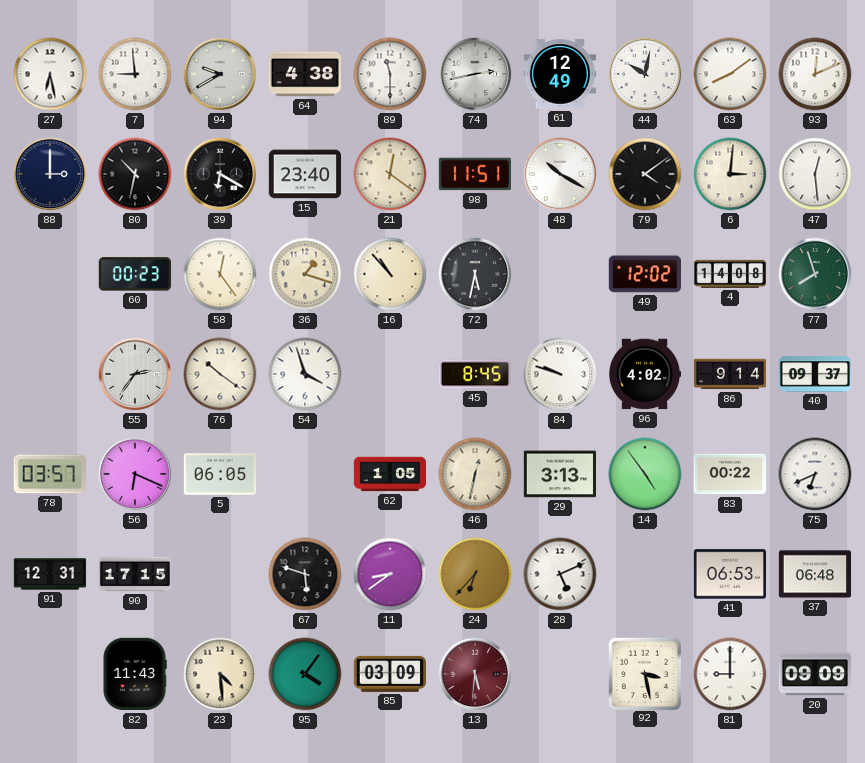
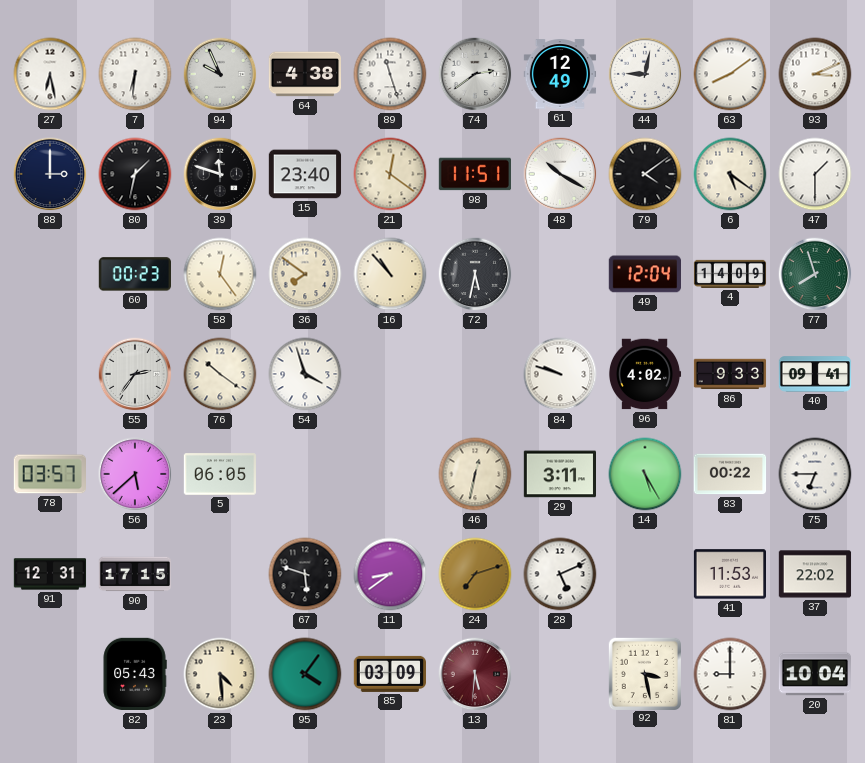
7: 8:59 -> 6:31 (135, 74)
94: 9:40 -> 9:56 (220, 74)
89: 11:30 -> 11:27 (390, 74)
74: 2:43 -> 2:39 (475, 74)
44: 10:02 -> 9:02 (645, 74)
93: 12:11 -> 3:11 (815, 74)
80: 10:32 -> 1:32 (135, 174)
39: 6:20 -> 11:48 (220, 174)
6: 3:01 -> 5:21 (730, 174)
47: 12:29 -> 1:30 (815, 174)
36: 1:18 -> 7:51 (305, 274)
49: 12:02 -> 12:04 (644, 274)
4: 14:08 -> 14:09 (730, 274)
45: 8:45 -> none (475, 374)
86: 9:14 -> 9:33 (730, 374)
40: 09:37 -> 09:41 (815, 374)
56: 6:19 -> 5:38 (135, 474)
62: 1:05 -> none (390, 474)
29: 3:13 -> 3:11 (559, 474)
14: 4:54 -> 5:25 (645, 474)
75: 6:41 -> 6:45 (815, 474)
24: 6:37 -> 7:12 (475, 574)
41: 06:53 -> 11:53 (729, 574)
37: 06:48 -> 22:02 (815, 574)
82: 11:43 -> 05:43 (135, 674)
20: 09:09 -> 10:04 (814, 674)
